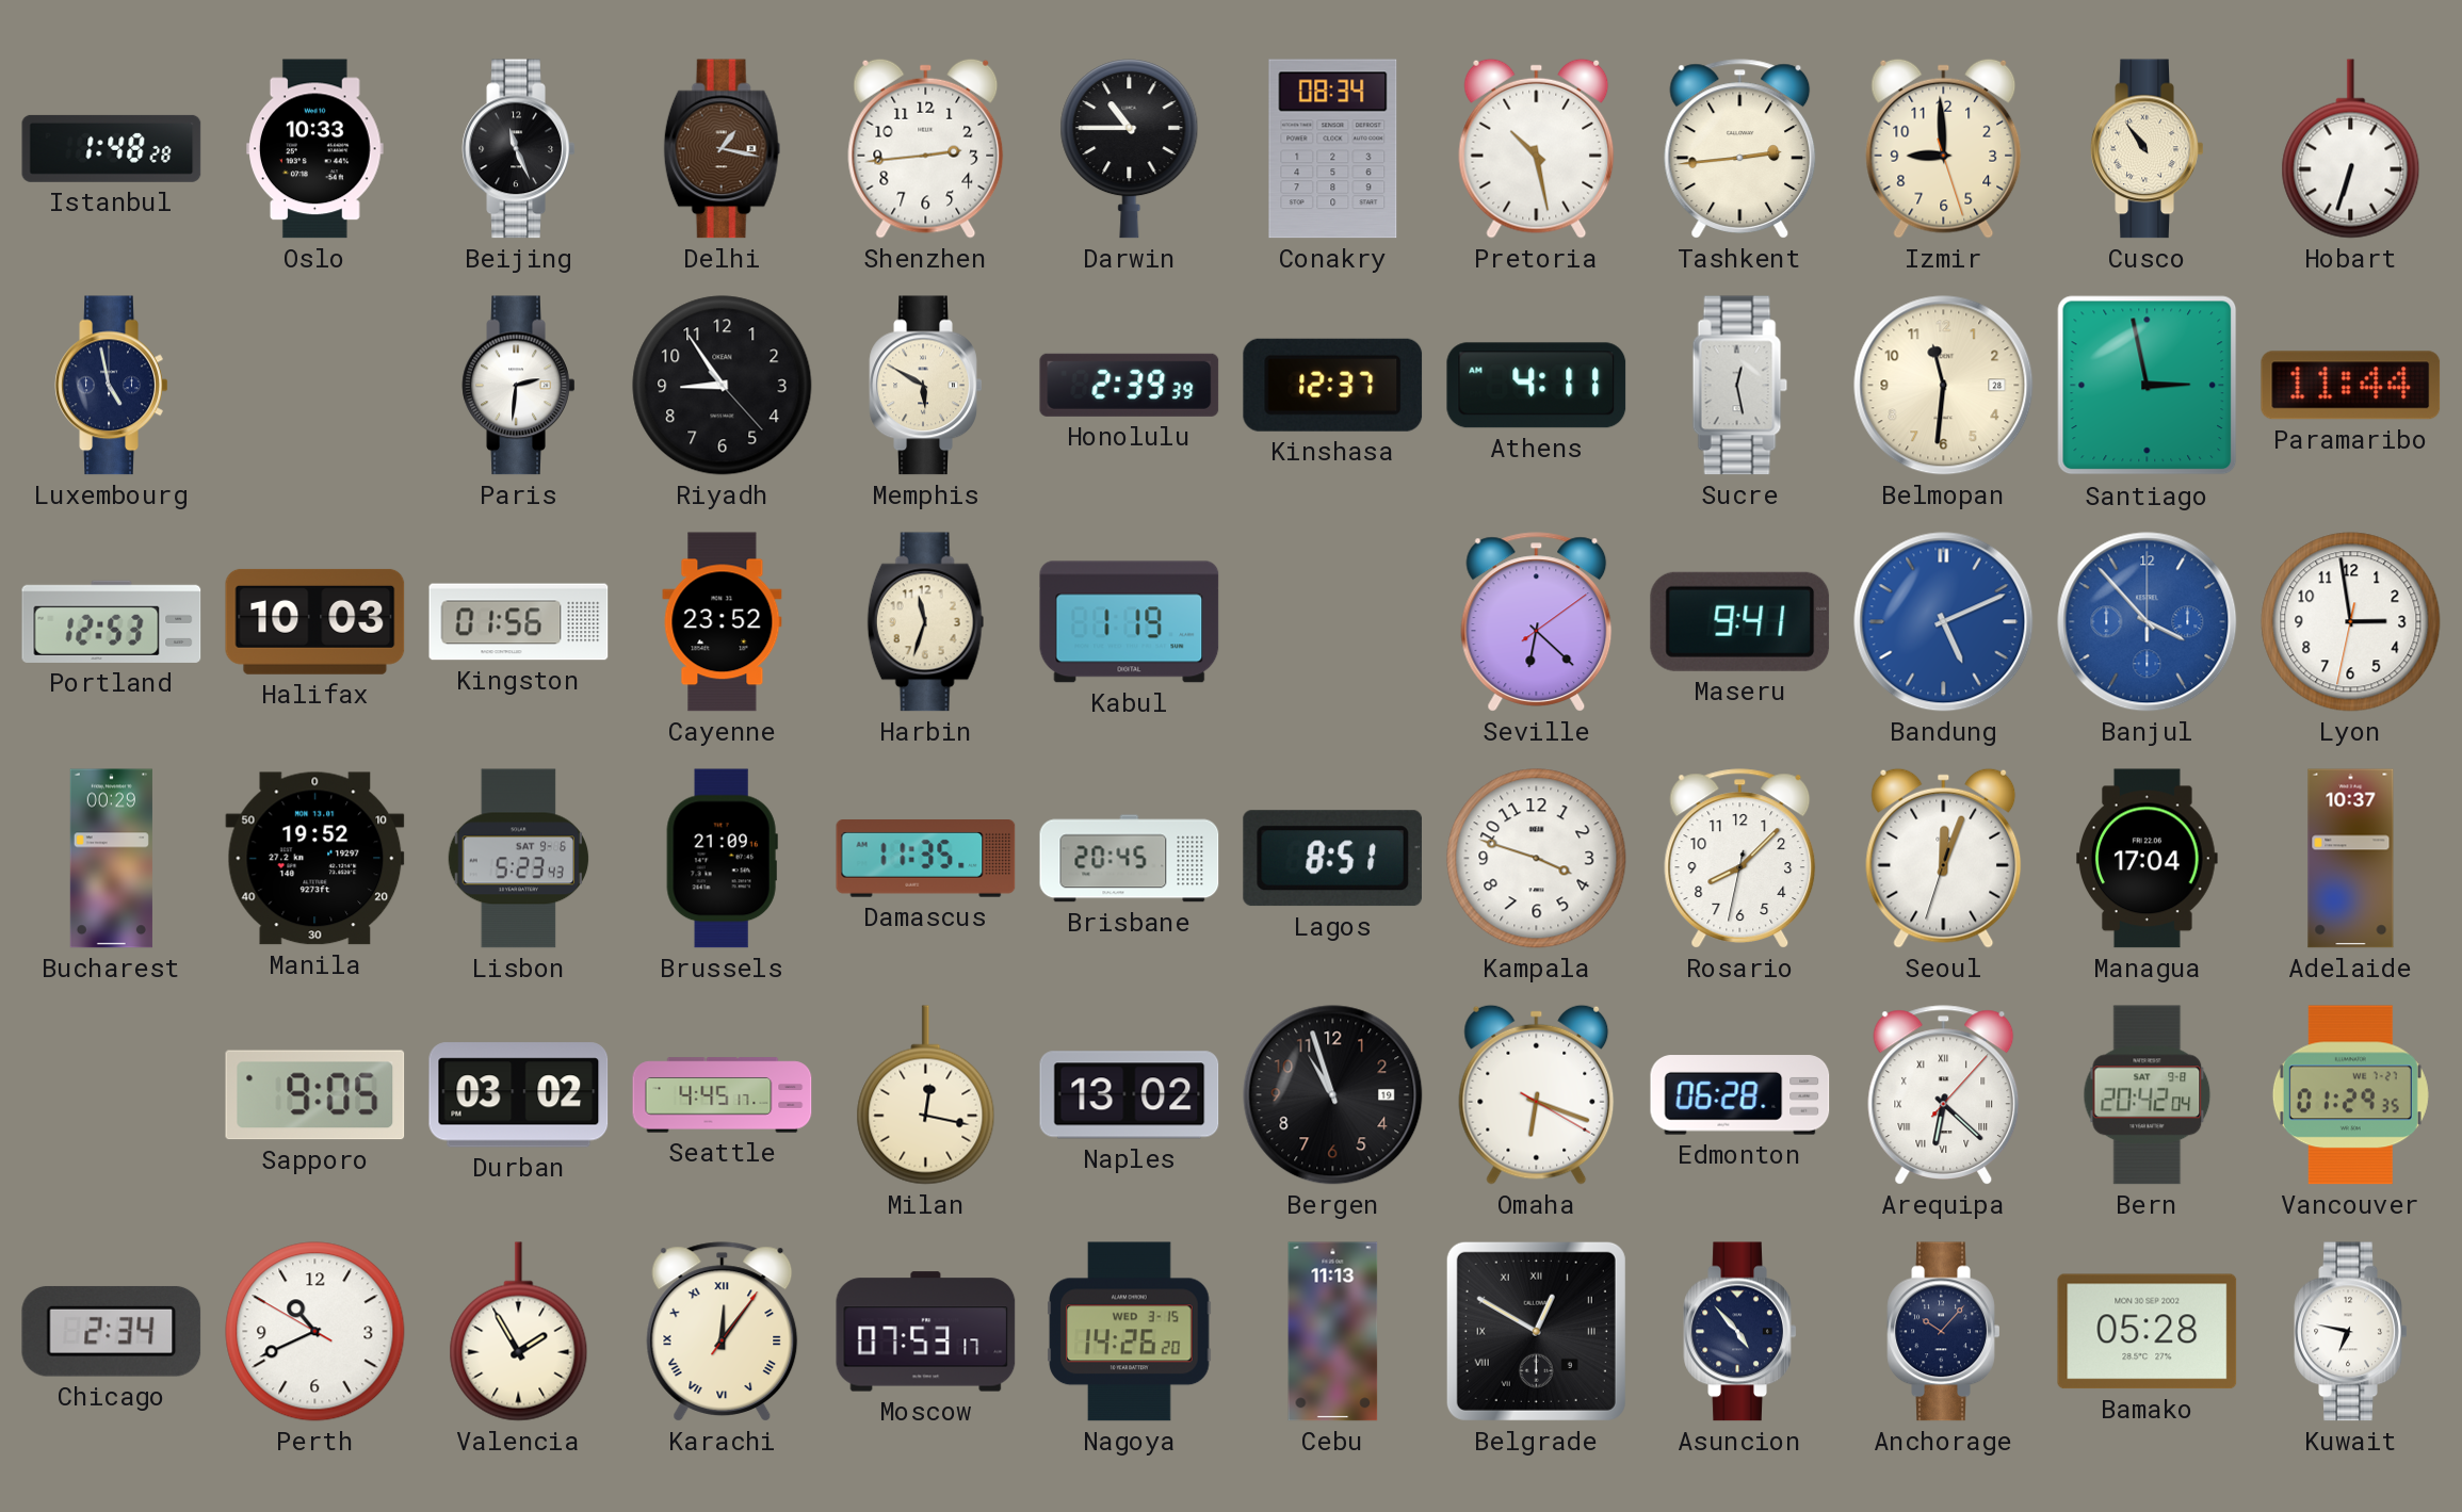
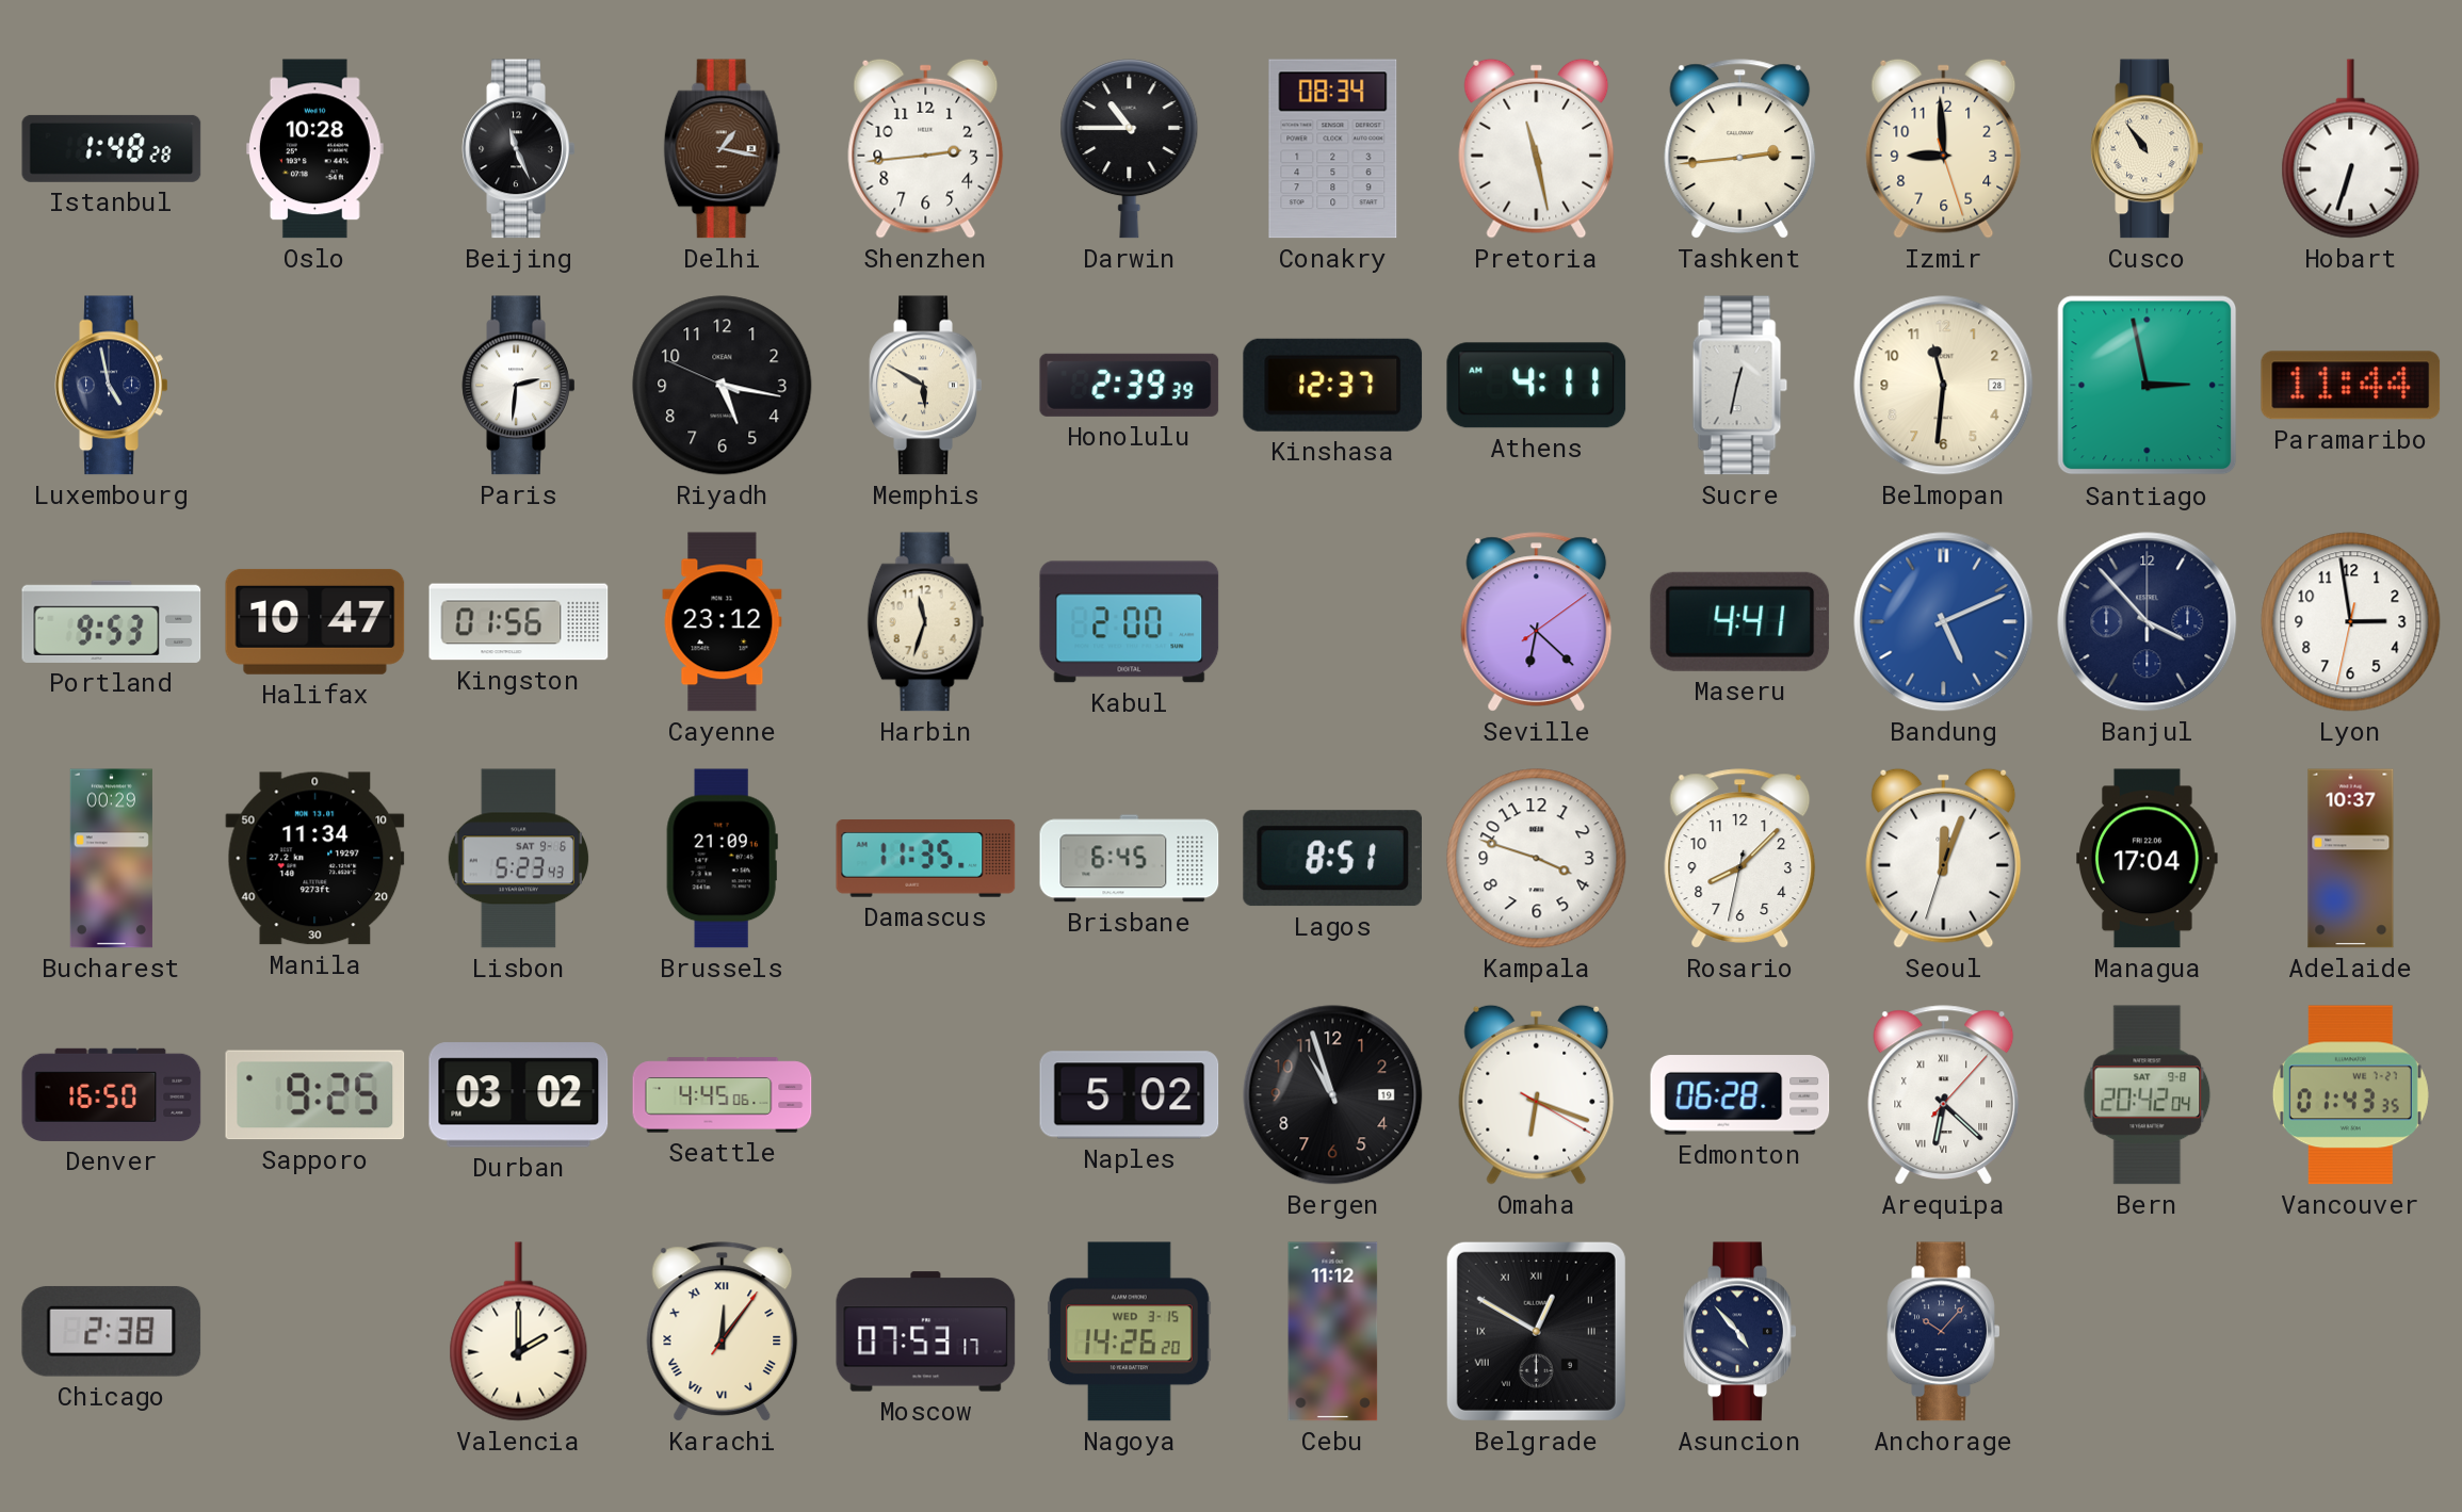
Oslo: 10:33 -> 10:28 (315, 149)
Pretoria: 10:28 -> 11:28 (1537, 148)
Riyadh: 8:54 -> 5:16 (723, 386)
Sucre: 12:28 -> 12:32 (1739, 386)
Portland: 12:53 -> 9:53 (112, 621)
Halifax: 10:03 -> 10:47 (315, 621)
Cayenne: 23:52 -> 23:12 (723, 622)
Kabul: 1:19 -> 2:00 (1130, 622)
Maseru: 9:41 -> 4:41 (1740, 621)
Banjul dial: blue -> navy (2148, 622)
Manila: 19:52 -> 11:34 (315, 859)
Brisbane: 20:45 -> 6:45 (1130, 859)
Denver: none -> 16:50 (112, 1094)
Sapporo: 9:05 -> 9:25 (315, 1095)
Seattle: 4:45:17 -> 4:45:06 (723, 1095)
Milan: 12:17 -> none (926, 1095)
Naples: 13:02 -> 5:02 (1130, 1095)
Vancouver: 01:29 -> 01:43 (2350, 1095)
Chicago: 2:34 -> 2:38 (112, 1332)
Perth: 10:40 -> none (315, 1332)
Valencia: 1:55 -> 2:00 (519, 1332)
Cebu: 11:13 -> 11:12 (1333, 1332)
Bamako: 05:28 -> none (2148, 1332)
Kuwait: 6:47 -> none (2351, 1332)
